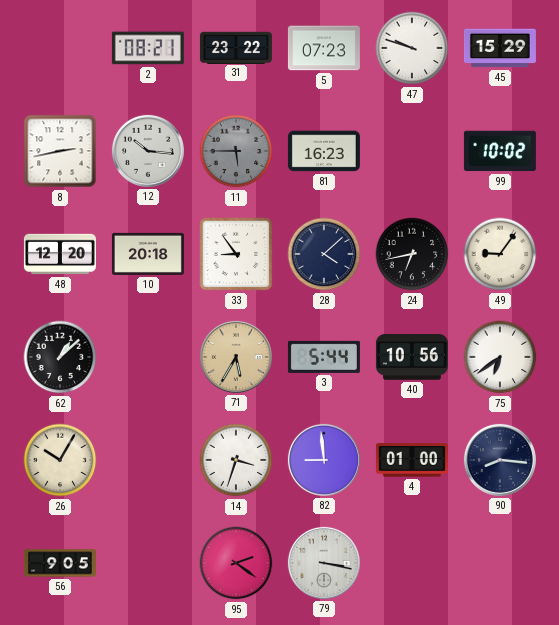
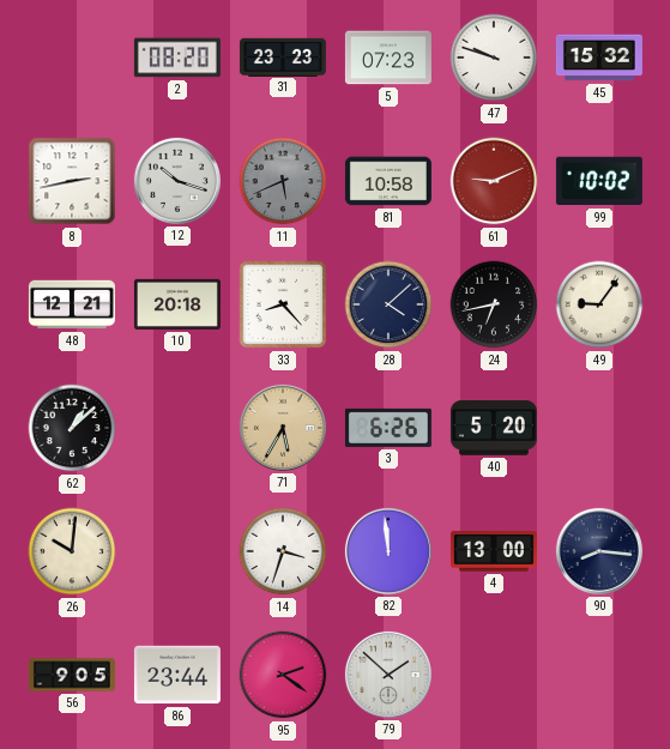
2: 08:21 -> 08:20 (177, 58)
31: 23:22 -> 23:23 (283, 56)
45: 15:29 -> 15:32 (599, 58)
12: 10:16 -> 10:18 (177, 181)
11: 5:45 -> 5:41 (283, 181)
81: 16:23 -> 10:58 (388, 181)
61: none -> 9:11 (494, 181)
48: 12:20 -> 12:21 (72, 304)
33: 8:54 -> 8:23 (283, 304)
3: 5:44 -> 6:26 (388, 428)
40: 10:56 -> 5:20 (494, 428)
75: 6:39 -> none (500, 357)
26: 10:05 -> 10:01 (72, 551)
82: 8:59 -> 11:59 (388, 551)
4: 01:00 -> 13:00 (494, 551)
86: none -> 23:44 (177, 675)
79: 3:17 -> 1:52 (388, 675)
